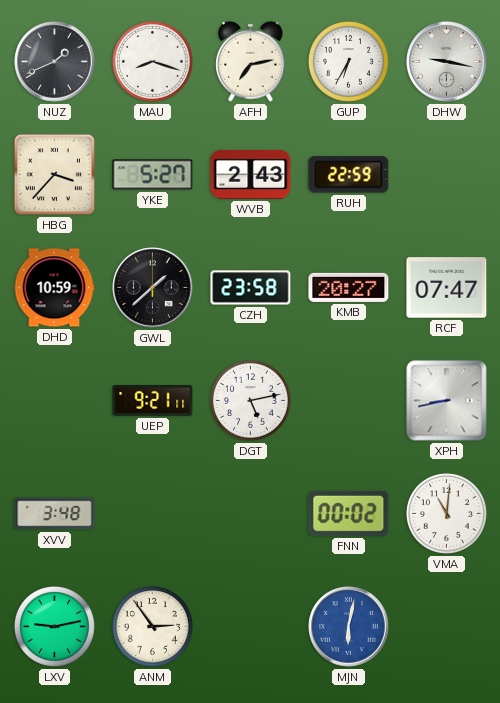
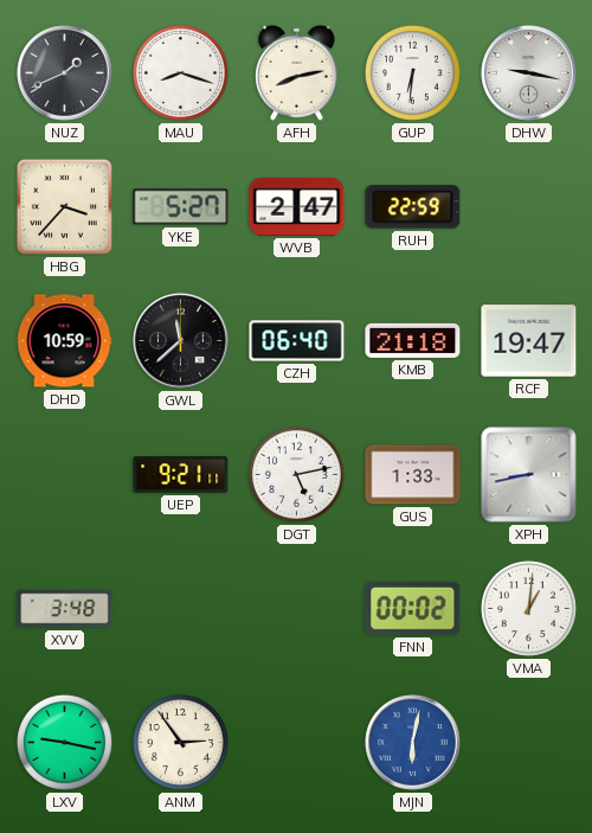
AFH: 7:13 -> 8:13 (297, 72)
GUP: 6:35 -> 6:31 (412, 72)
WVB: 2:43 -> 2:47 (297, 206)
GWL: 1:38 -> 11:38 (181, 341)
CZH: 23:58 -> 06:40 (297, 341)
KMB: 20:27 -> 21:18 (413, 340)
RCF: 07:47 -> 19:47 (529, 341)
GUS: none -> 1:33 (413, 475)
VMA: 11:01 -> 1:01 (528, 608)
LXV: 9:13 -> 9:17 (64, 742)
